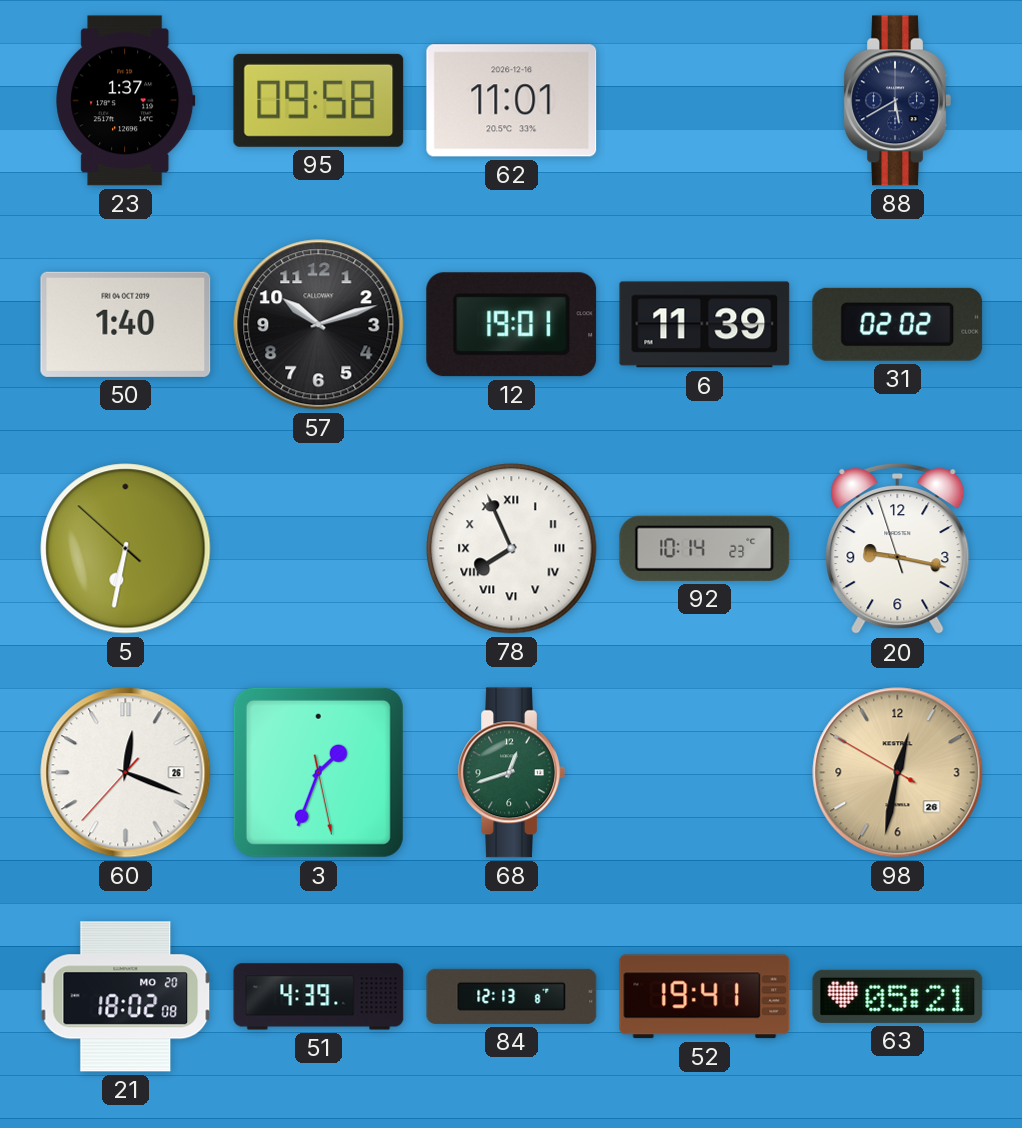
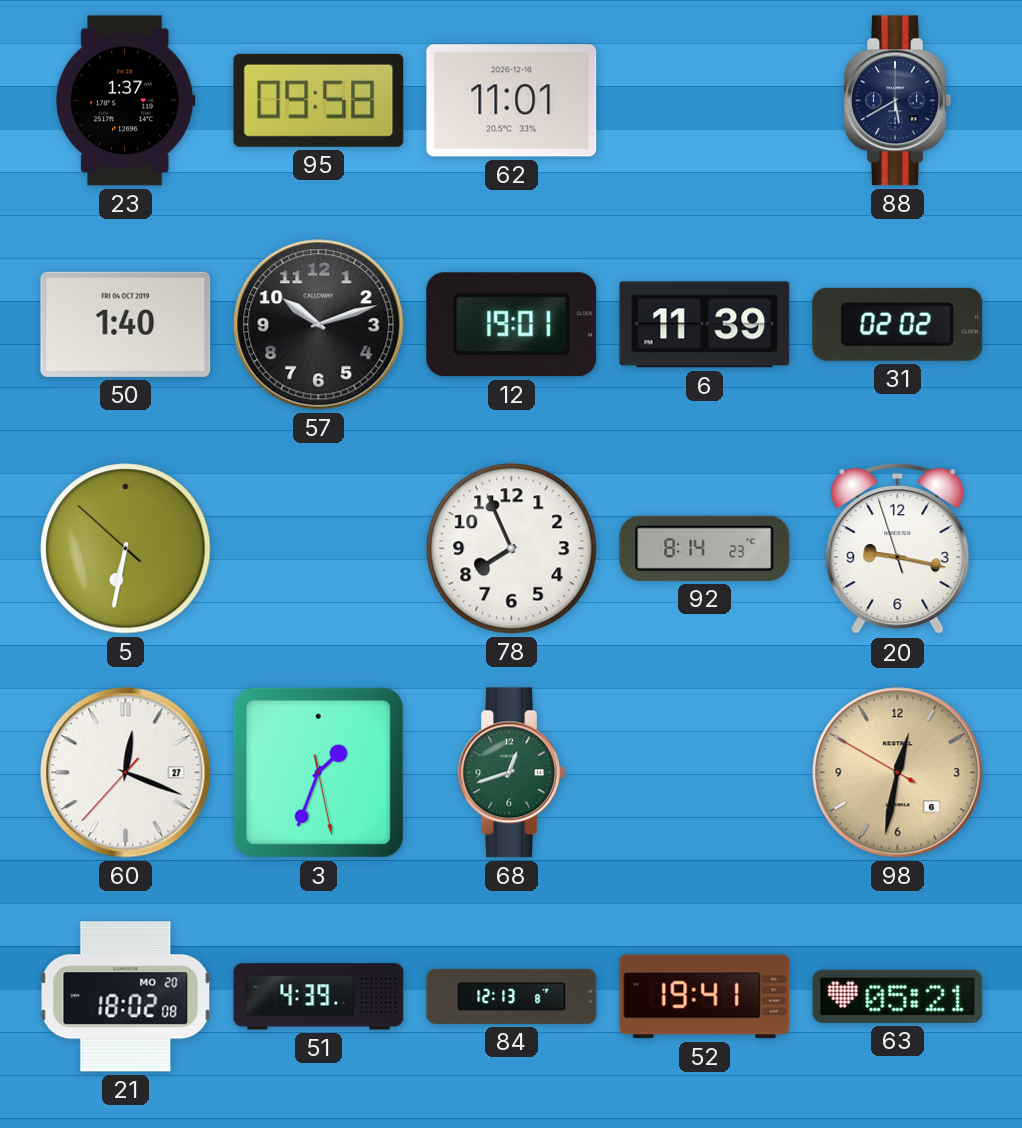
78 numerals: Roman -> Arabic (512, 549)
92: 10:14 -> 8:14 (705, 548)
60 date: 26 -> 27 (126, 773)
98 date: 26 -> 6 (898, 773)
